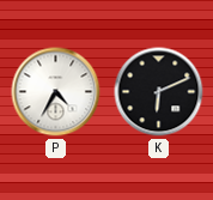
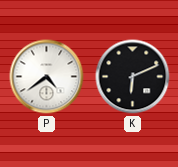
P: 4:35 -> 4:39 (47, 77)
